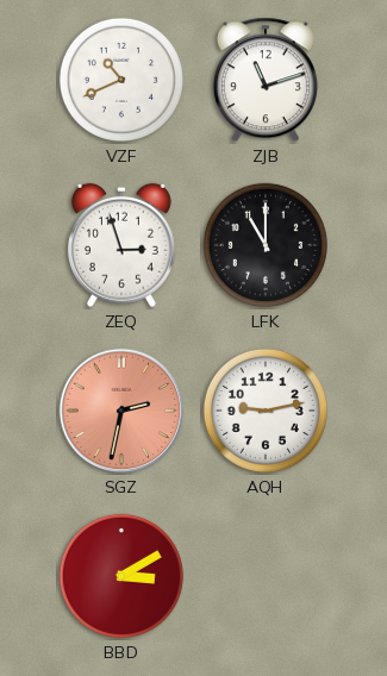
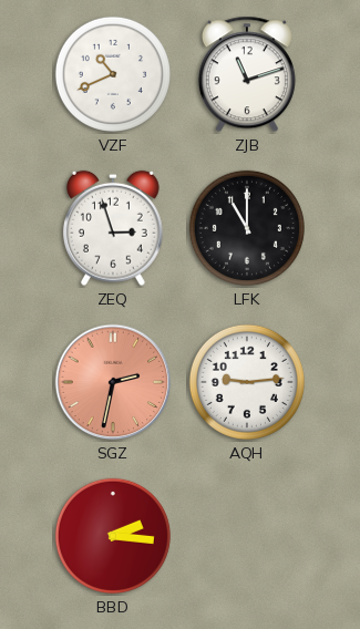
AQH: 9:13 -> 9:14 (247, 382)
BBD: 3:10 -> 2:16 (113, 536)
